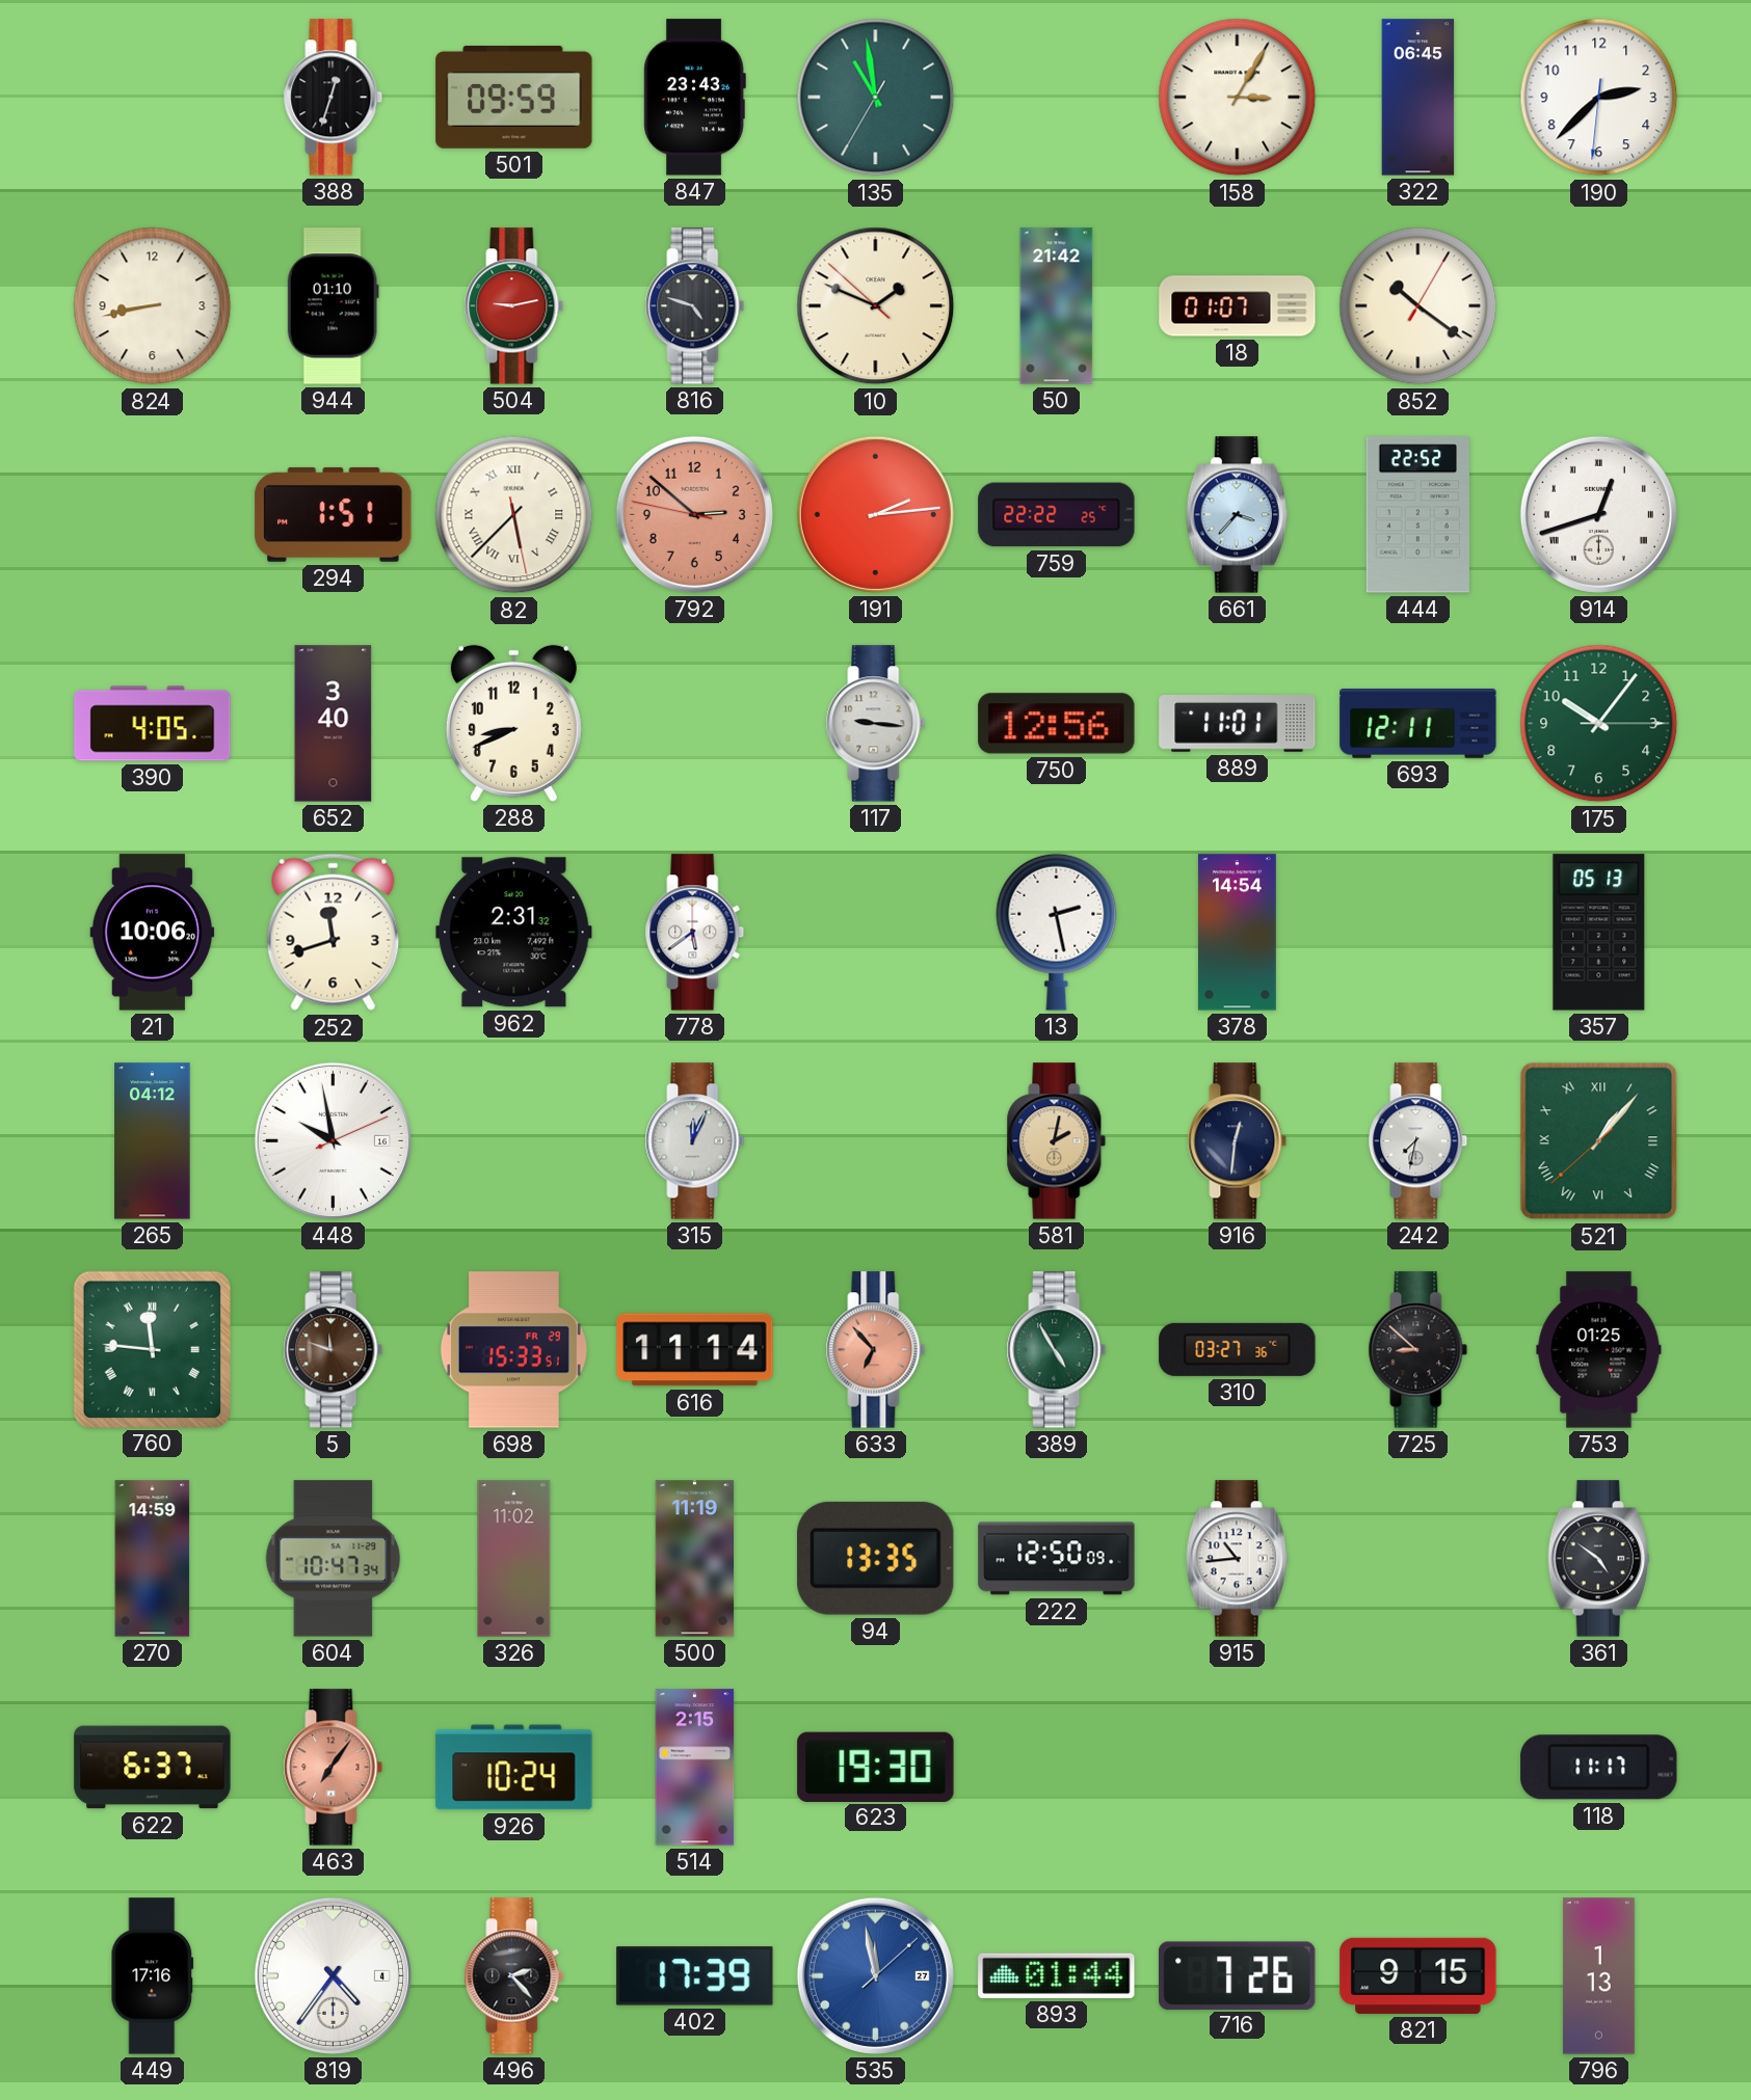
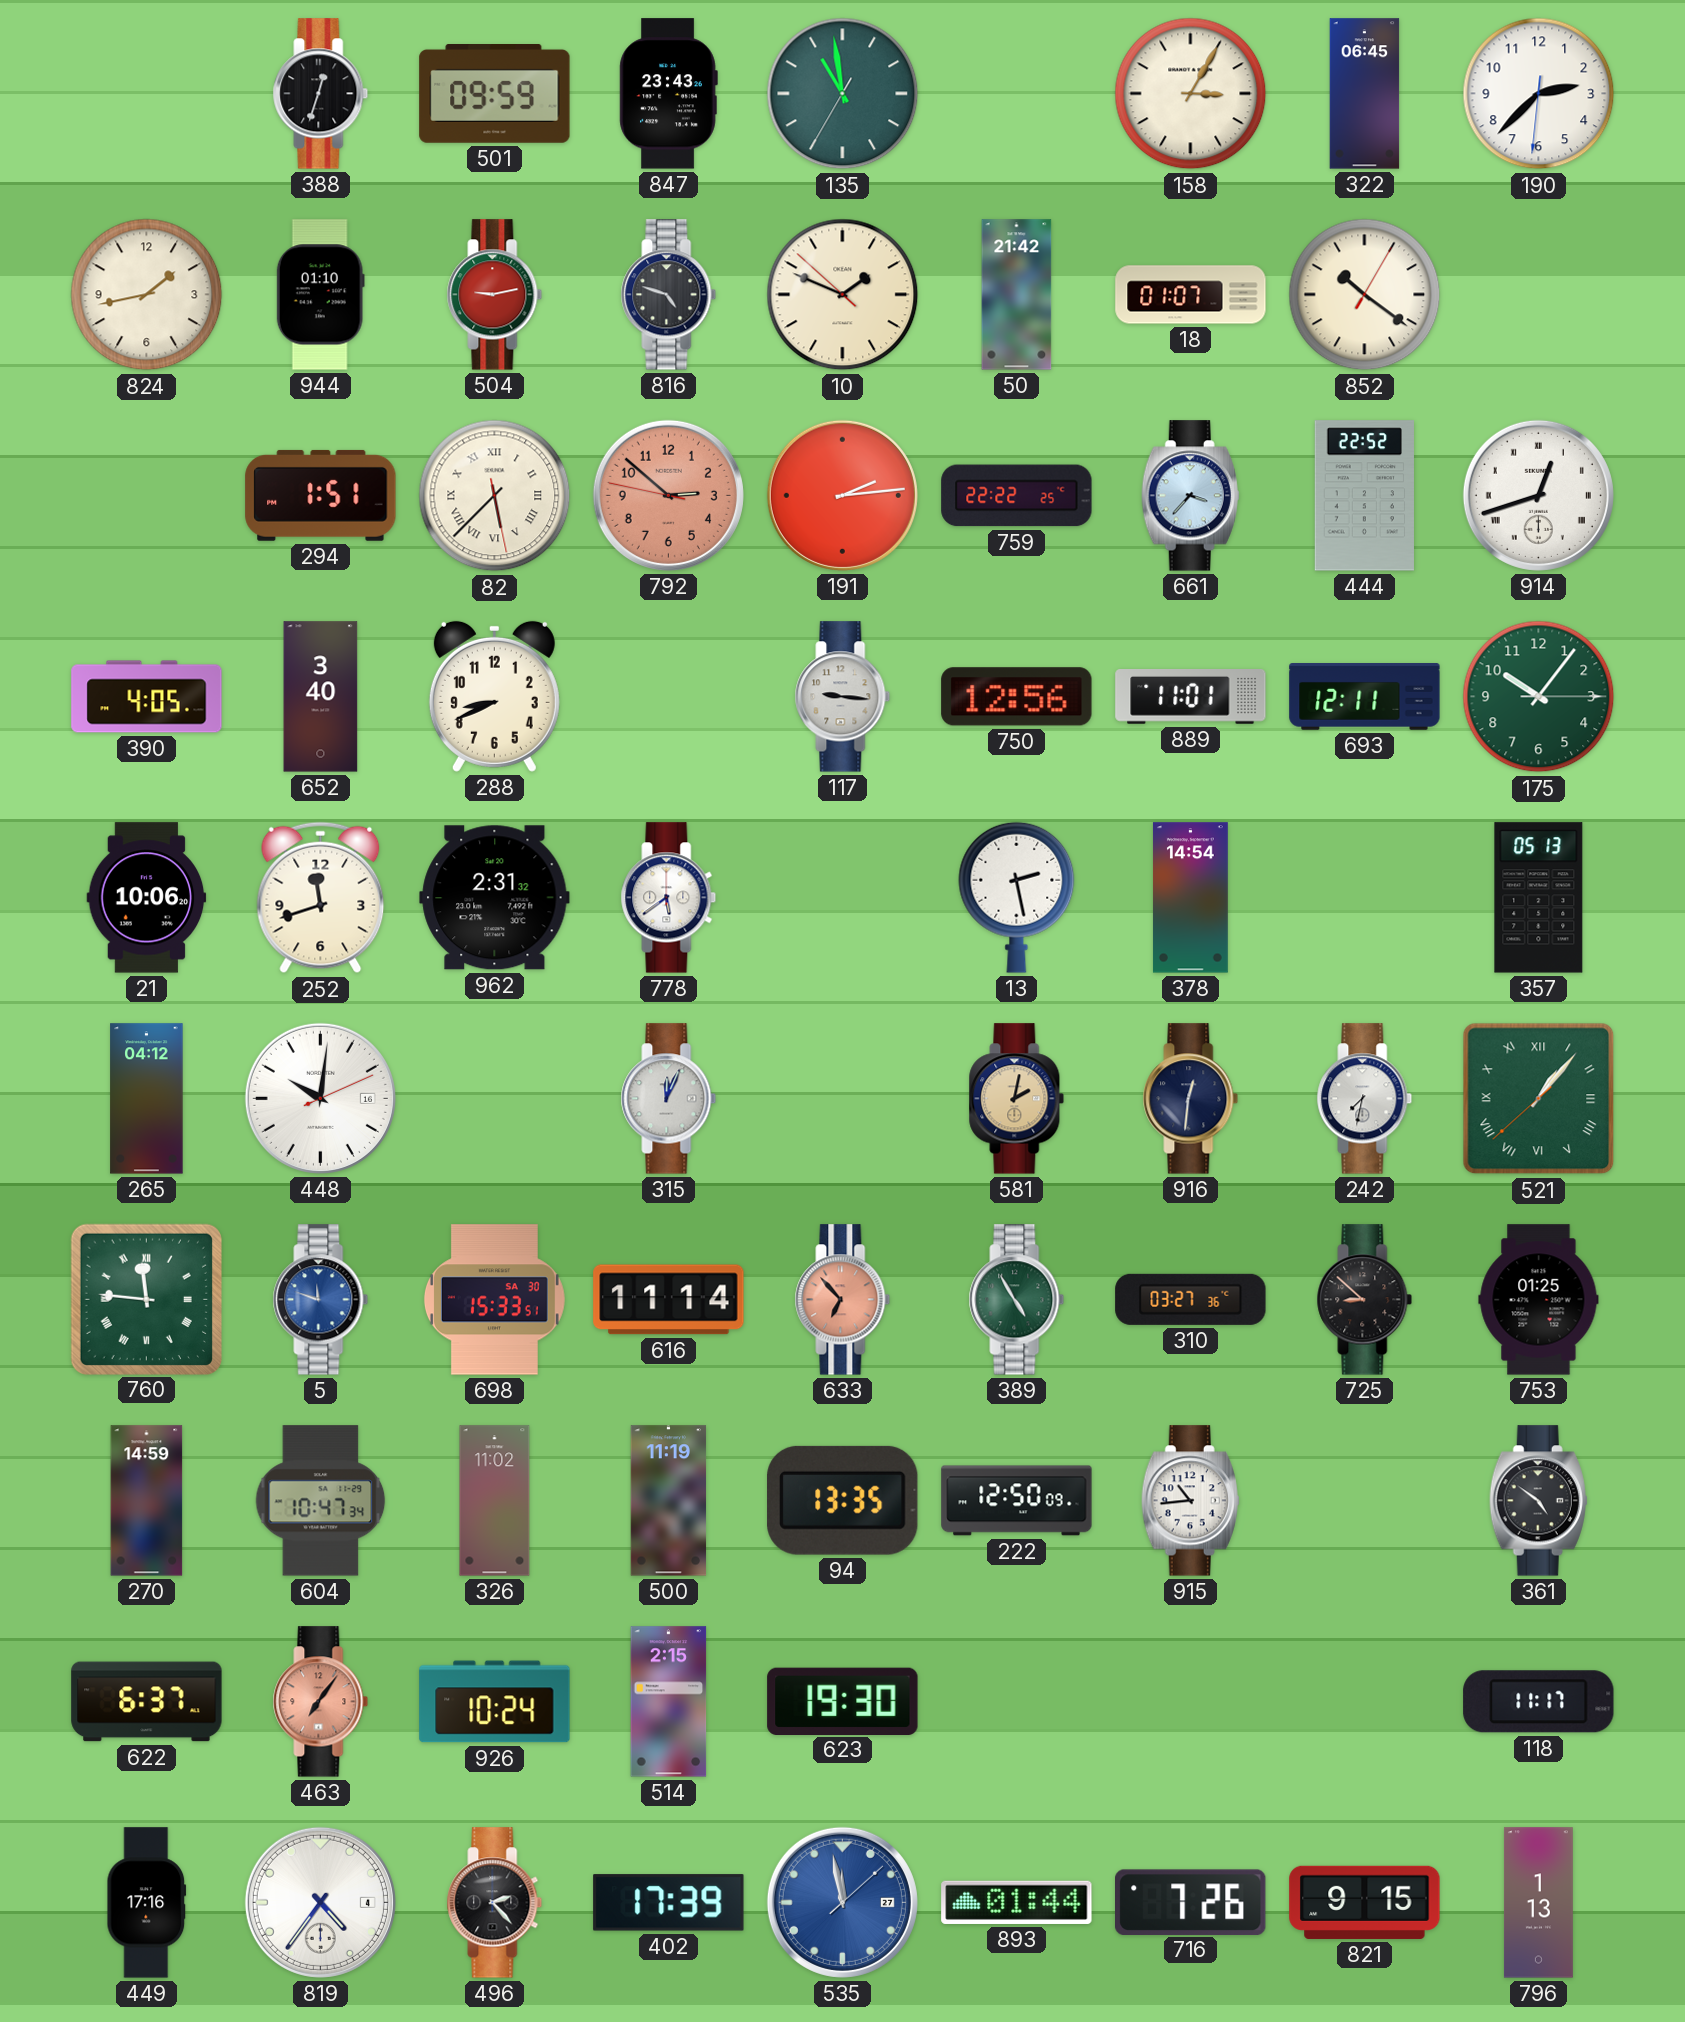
824: 8:43 -> 1:43 (147, 295)
448: 9:58 -> 10:01 (320, 1098)
5 dial: brown -> blue (321, 1300)
698 date: FR 29 -> SA 30 (494, 1300)
